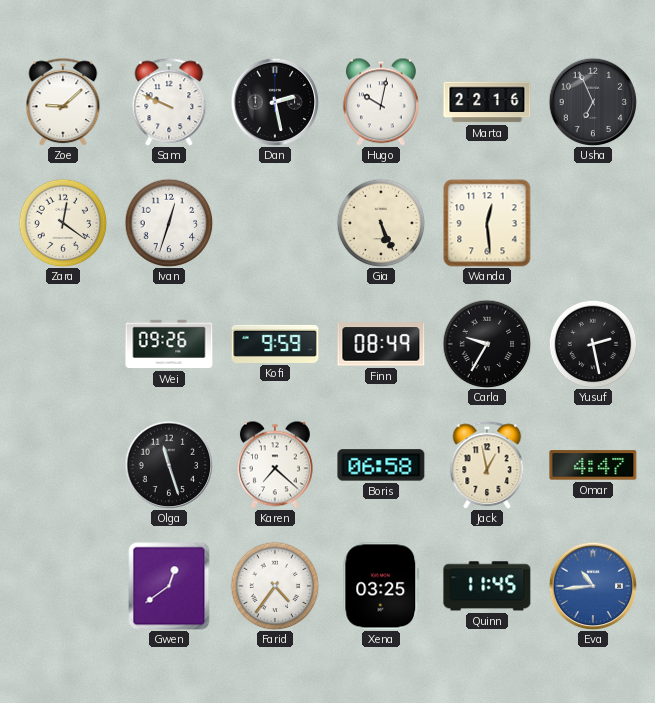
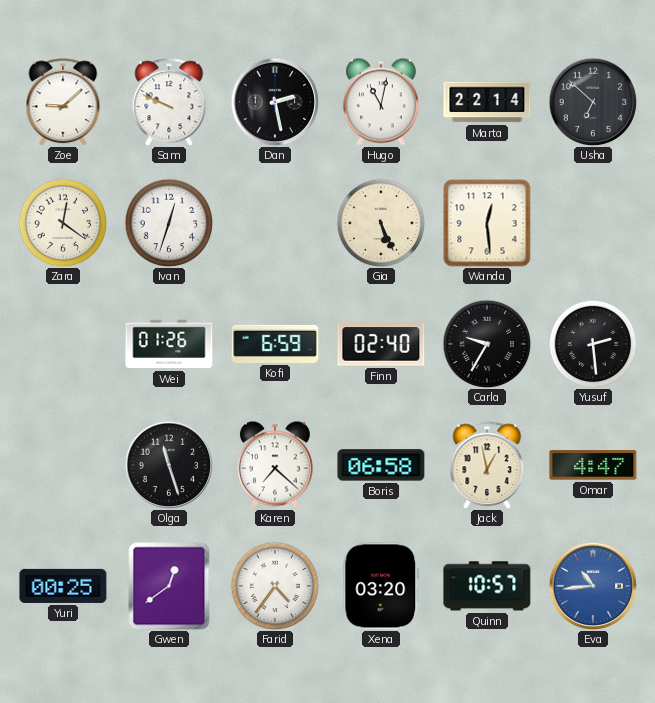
Hugo: 10:02 -> 11:02 (381, 102)
Marta: 22:16 -> 22:14 (487, 102)
Usha: 6:56 -> 6:52 (593, 102)
Wei: 09:26 -> 01:26 (169, 344)
Kofi: 9:59 -> 6:59 (275, 344)
Finn: 08:49 -> 02:40 (381, 344)
Yusuf: 2:28 -> 2:29 (593, 344)
Yuri: none -> 00:25 (63, 586)
Xena: 03:25 -> 03:20 (381, 586)
Quinn: 11:45 -> 10:57 (487, 586)
